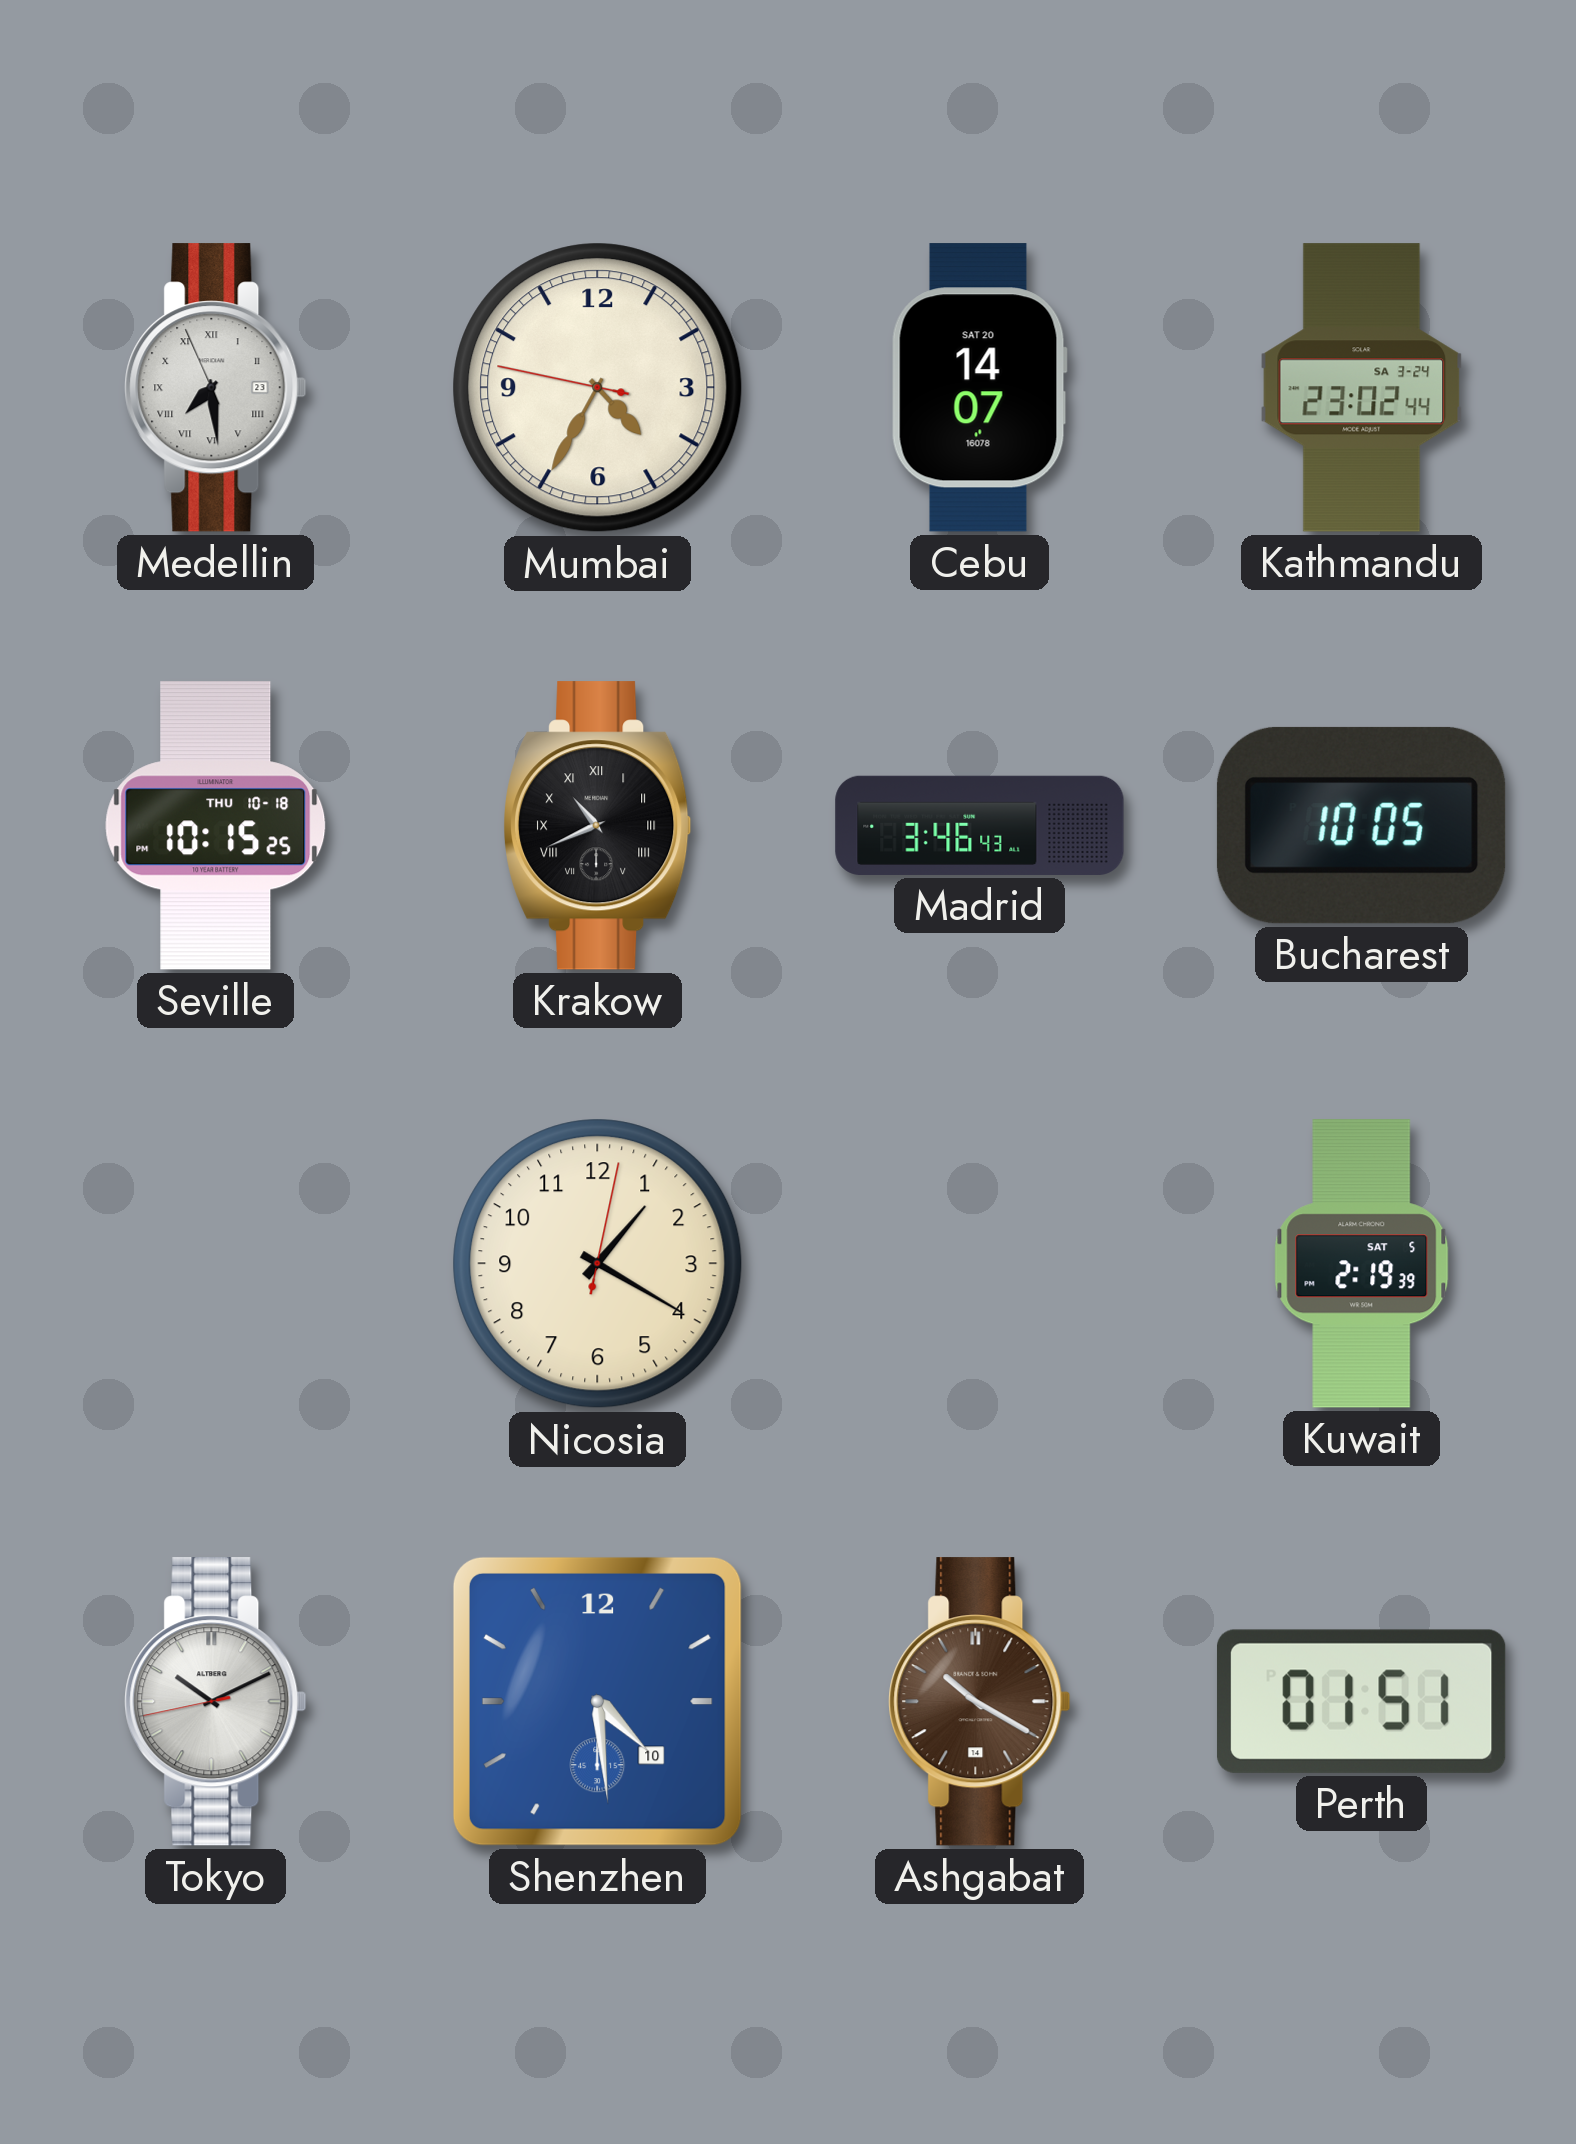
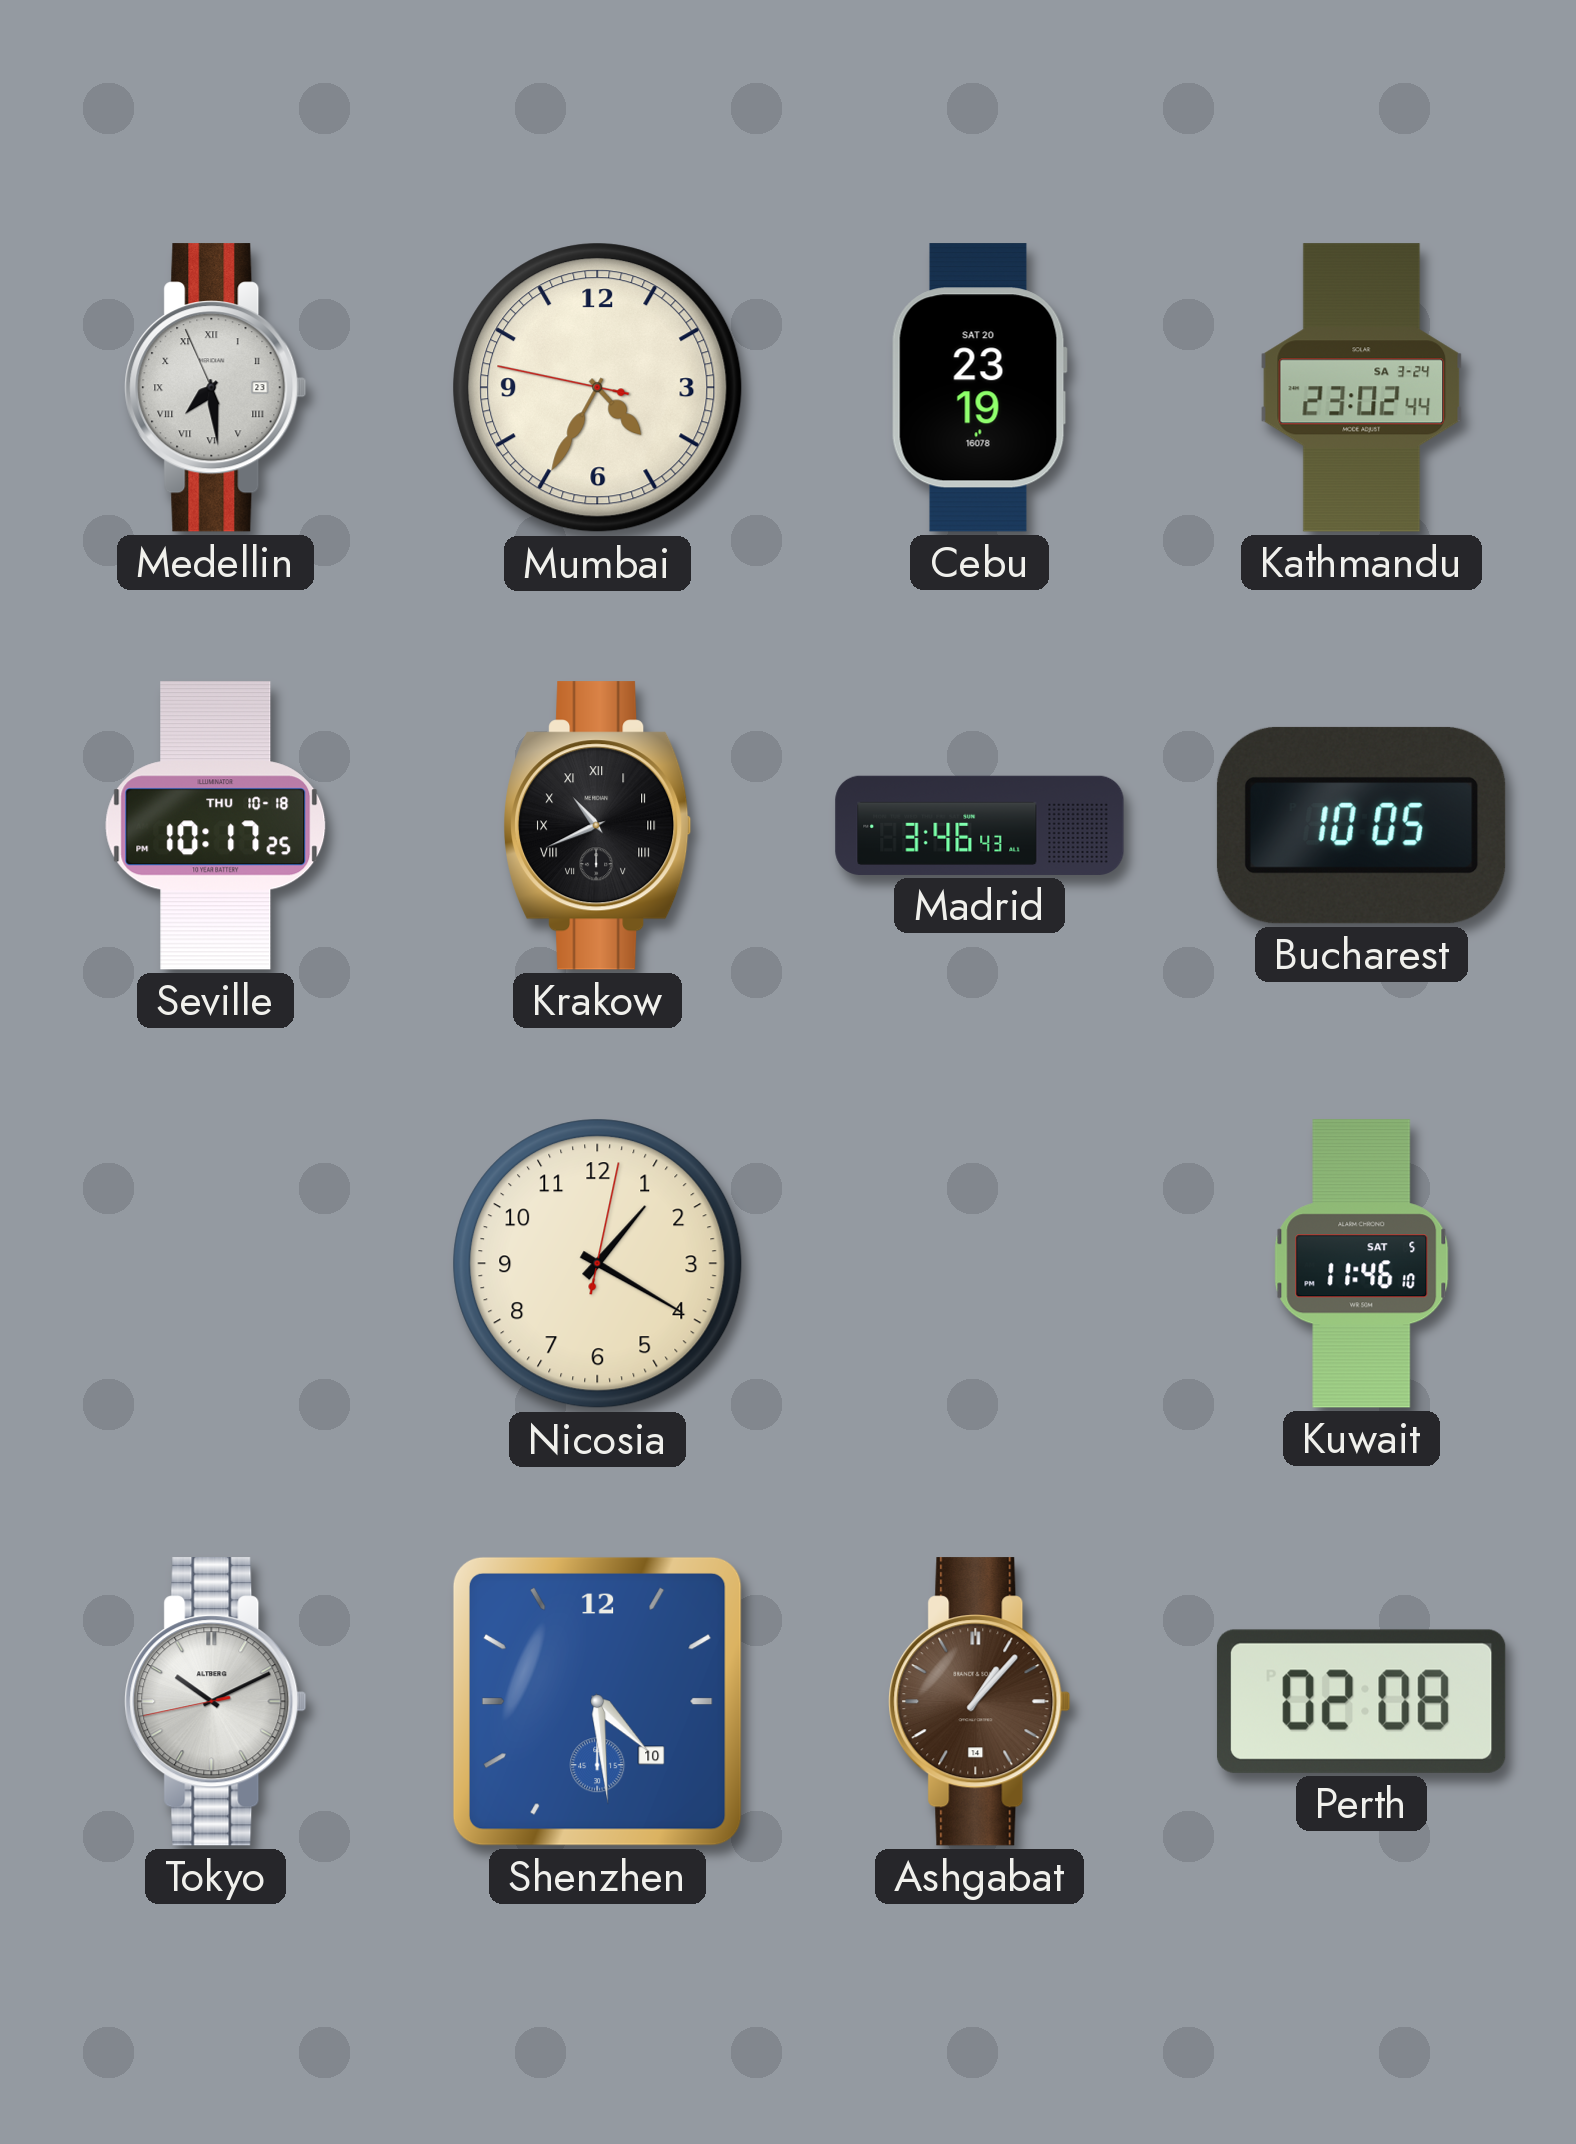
Cebu: 14:07 -> 23:19 (979, 388)
Seville: 10:15 -> 10:17 (216, 826)
Kuwait: 2:19 -> 11:46 (1362, 1264)
Ashgabat: 10:20 -> 1:07 (980, 1702)
Perth: 01:51 -> 02:08 (1361, 1701)
